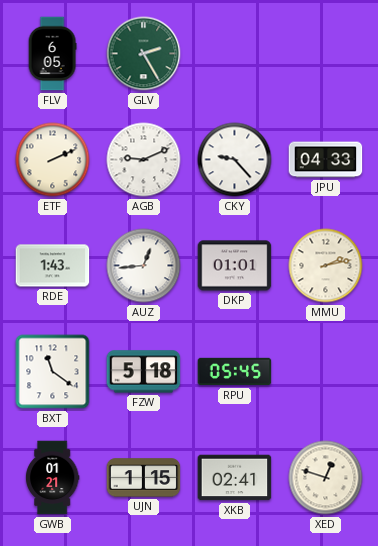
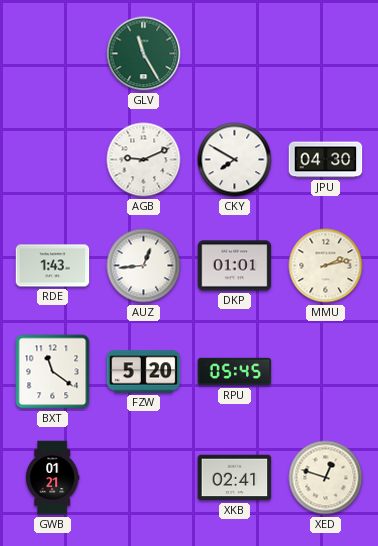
FLV: 6:05 -> none (52, 54)
GLV: 2:25 -> 11:25 (144, 54)
ETF: 2:11 -> none (53, 160)
CKY: 9:23 -> 7:50 (235, 160)
JPU: 04:33 -> 04:30 (326, 160)
FZW: 5:18 -> 5:20 (144, 372)
UJN: 1:15 -> none (144, 478)
